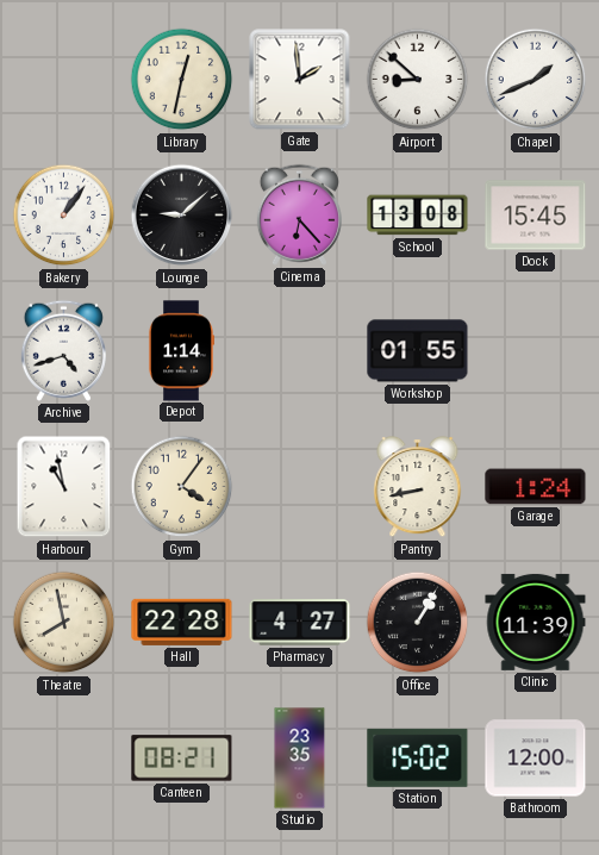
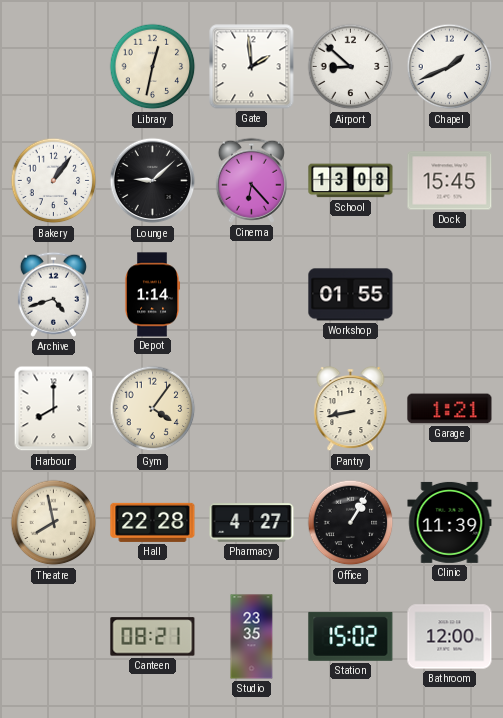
Harbour: 10:58 -> 8:00 (54, 409)
Garage: 1:24 -> 1:21 (450, 409)
